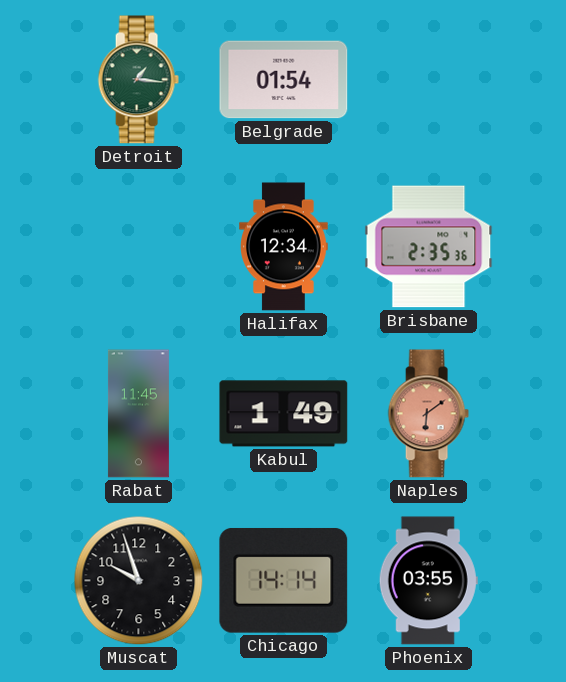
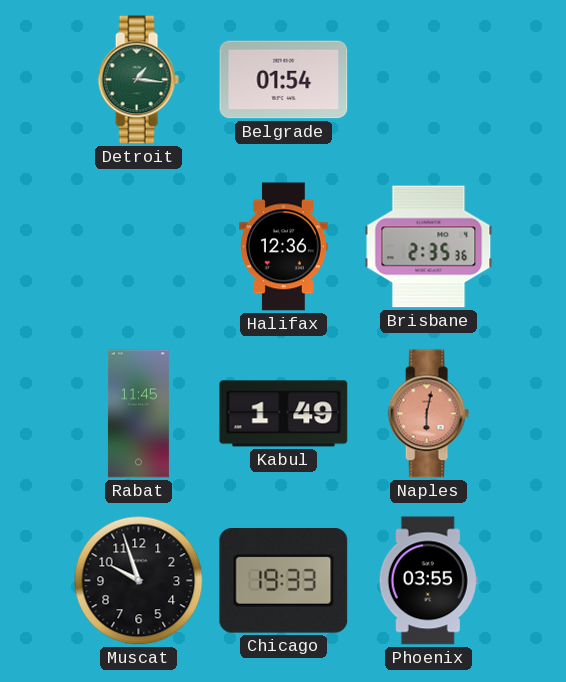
Halifax: 12:34 -> 12:36 (284, 247)
Naples: 6:09 -> 6:02 (428, 414)
Chicago: 14:14 -> 19:33 (284, 580)
